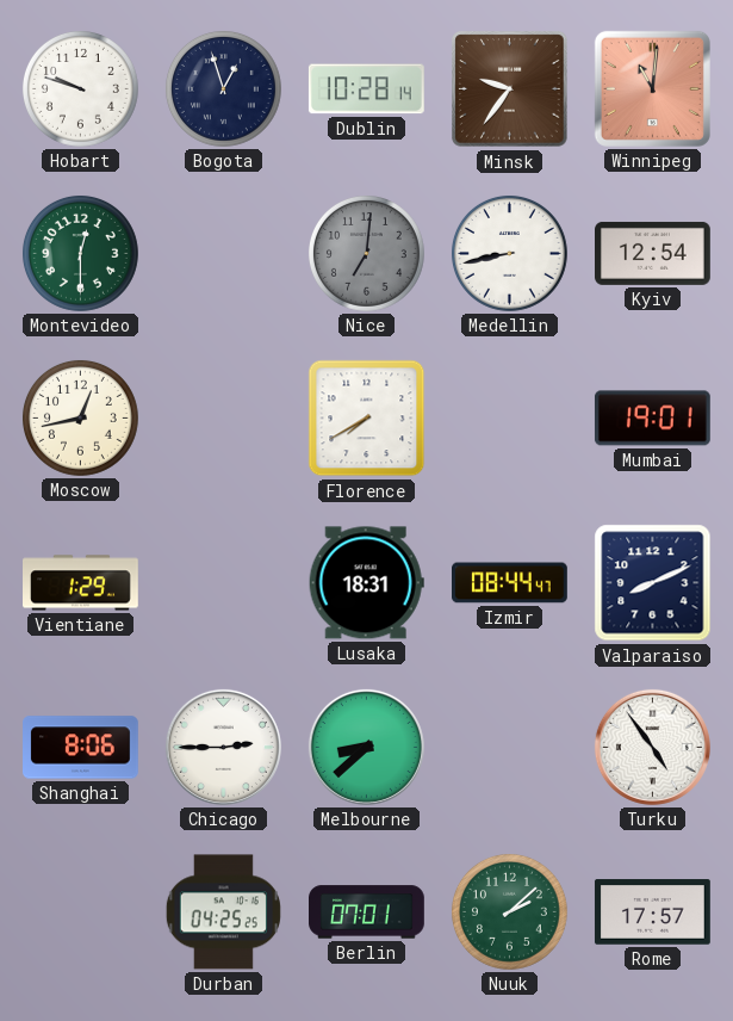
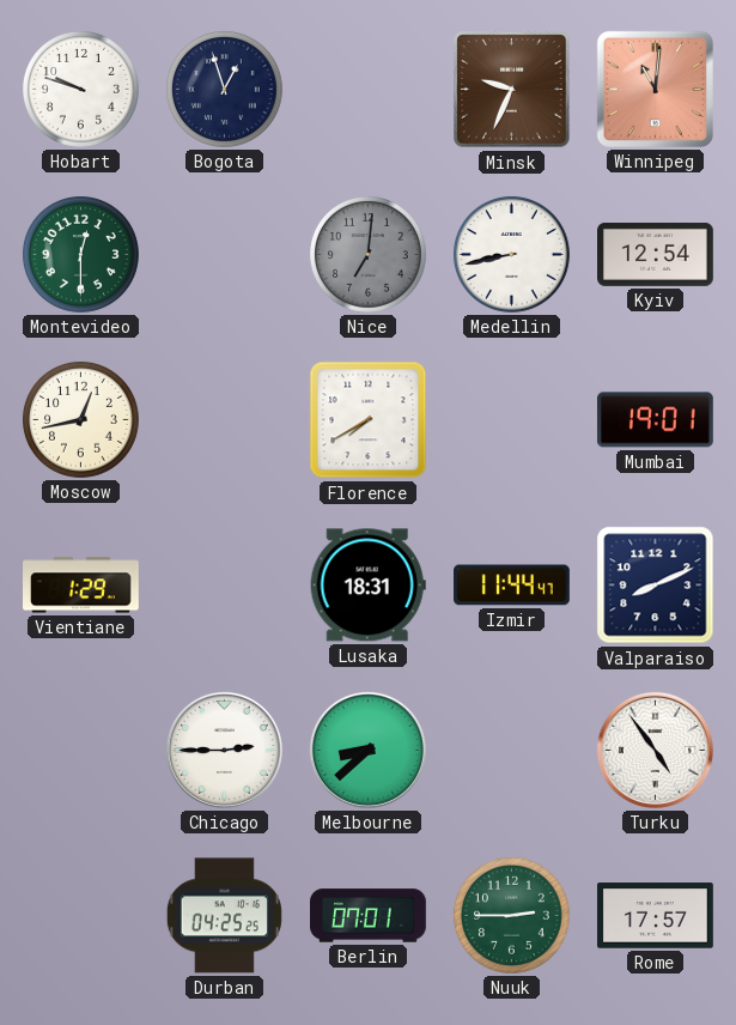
Dublin: 10:28 -> none (366, 89)
Minsk: 9:36 -> 9:34 (512, 90)
Izmir: 08:44 -> 11:44 (512, 586)
Shanghai: 8:06 -> none (81, 748)
Nuuk: 2:08 -> 2:45 (511, 915)
